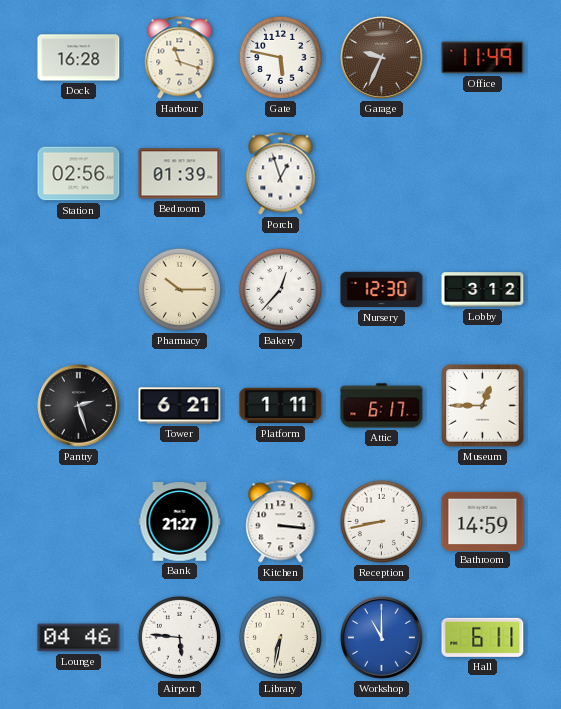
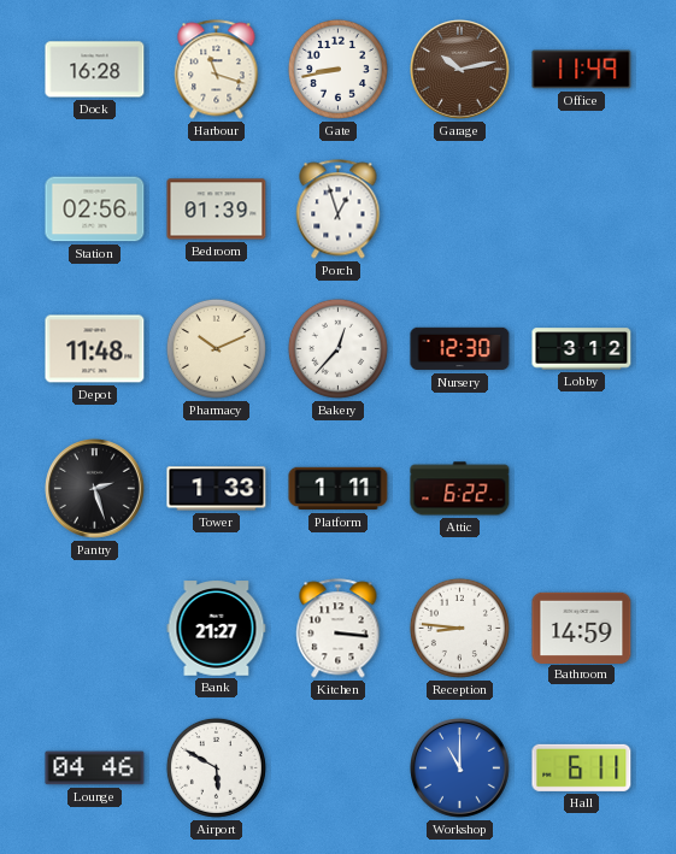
Gate: 5:47 -> 8:43 (337, 69)
Garage: 9:34 -> 10:13 (460, 70)
Depot: none -> 11:48 (95, 349)
Pharmacy: 10:15 -> 10:11 (216, 348)
Tower: 6:21 -> 1:33 (217, 489)
Attic: 6:17 -> 6:22 (460, 489)
Museum: 12:45 -> none (483, 406)
Reception: 8:43 -> 8:46 (459, 628)
Airport: 5:46 -> 5:50 (216, 767)
Library: 6:32 -> none (280, 637)
